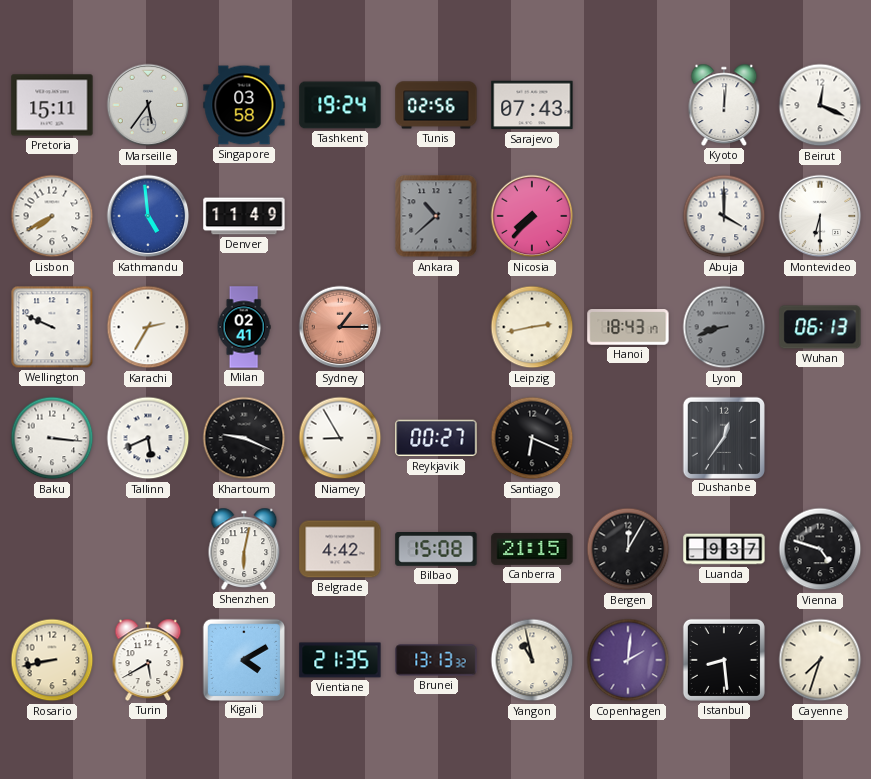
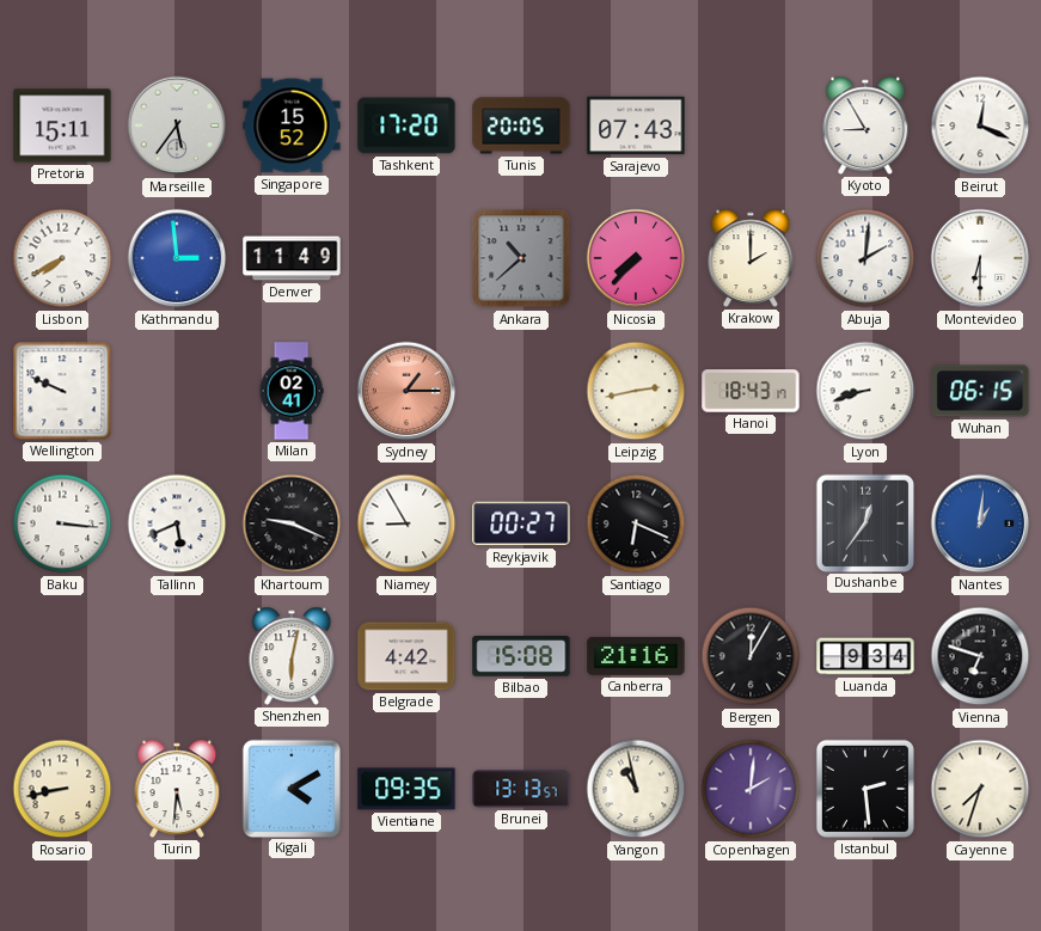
Singapore: 03:58 -> 15:52 (292, 125)
Tashkent: 19:24 -> 17:20 (406, 125)
Tunis: 02:56 -> 20:05 (521, 125)
Kyoto: 12:01 -> 8:55 (865, 125)
Kathmandu: 4:59 -> 2:59 (177, 258)
Krakow: none -> 2:00 (751, 258)
Abuja: 4:00 -> 2:01 (865, 258)
Karachi: 2:35 -> none (148, 327)
Lyon dial: grey -> white (865, 391)
Wuhan: 06:13 -> 06:15 (980, 391)
Nantes: none -> 1:01 (980, 523)
Canberra: 21:15 -> 21:16 (636, 656)
Luanda: 9:37 -> 9:34 (865, 656)
Vienna: 4:48 -> 6:48 (980, 656)
Turin: 5:40 -> 5:31 (177, 789)
Vientiane: 21:35 -> 09:35 (406, 789)
Brunei: 13:13:32 -> 13:13:57 (521, 789)
Istanbul: 8:29 -> 2:29 (865, 789)
